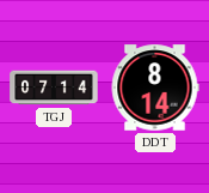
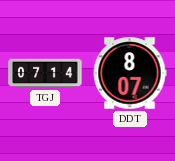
DDT: 8:14 -> 8:07 (130, 73)
